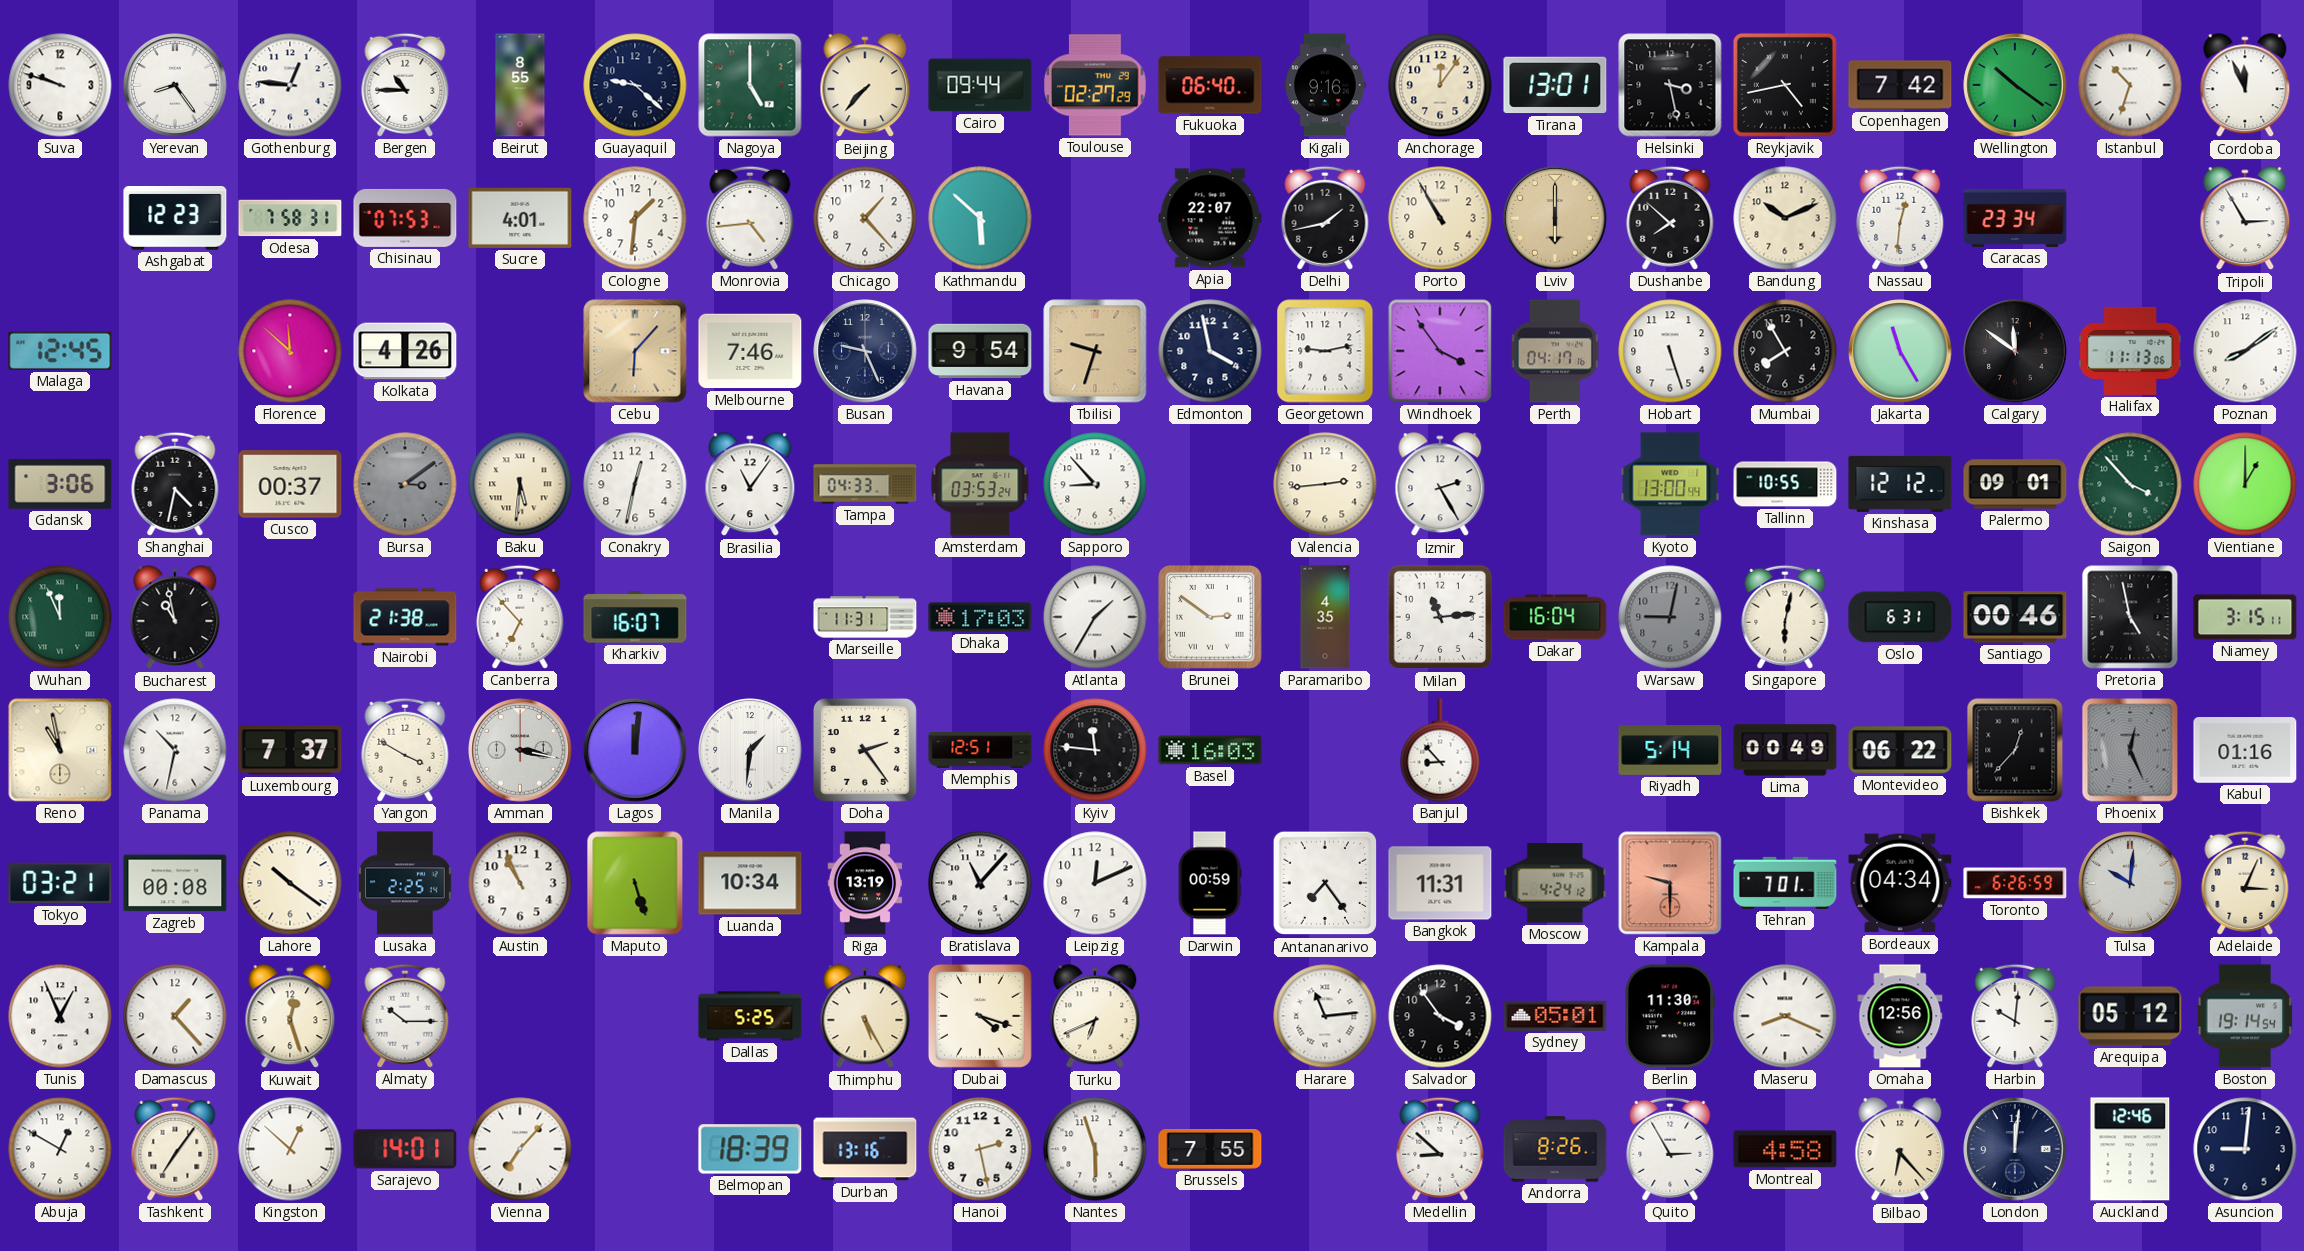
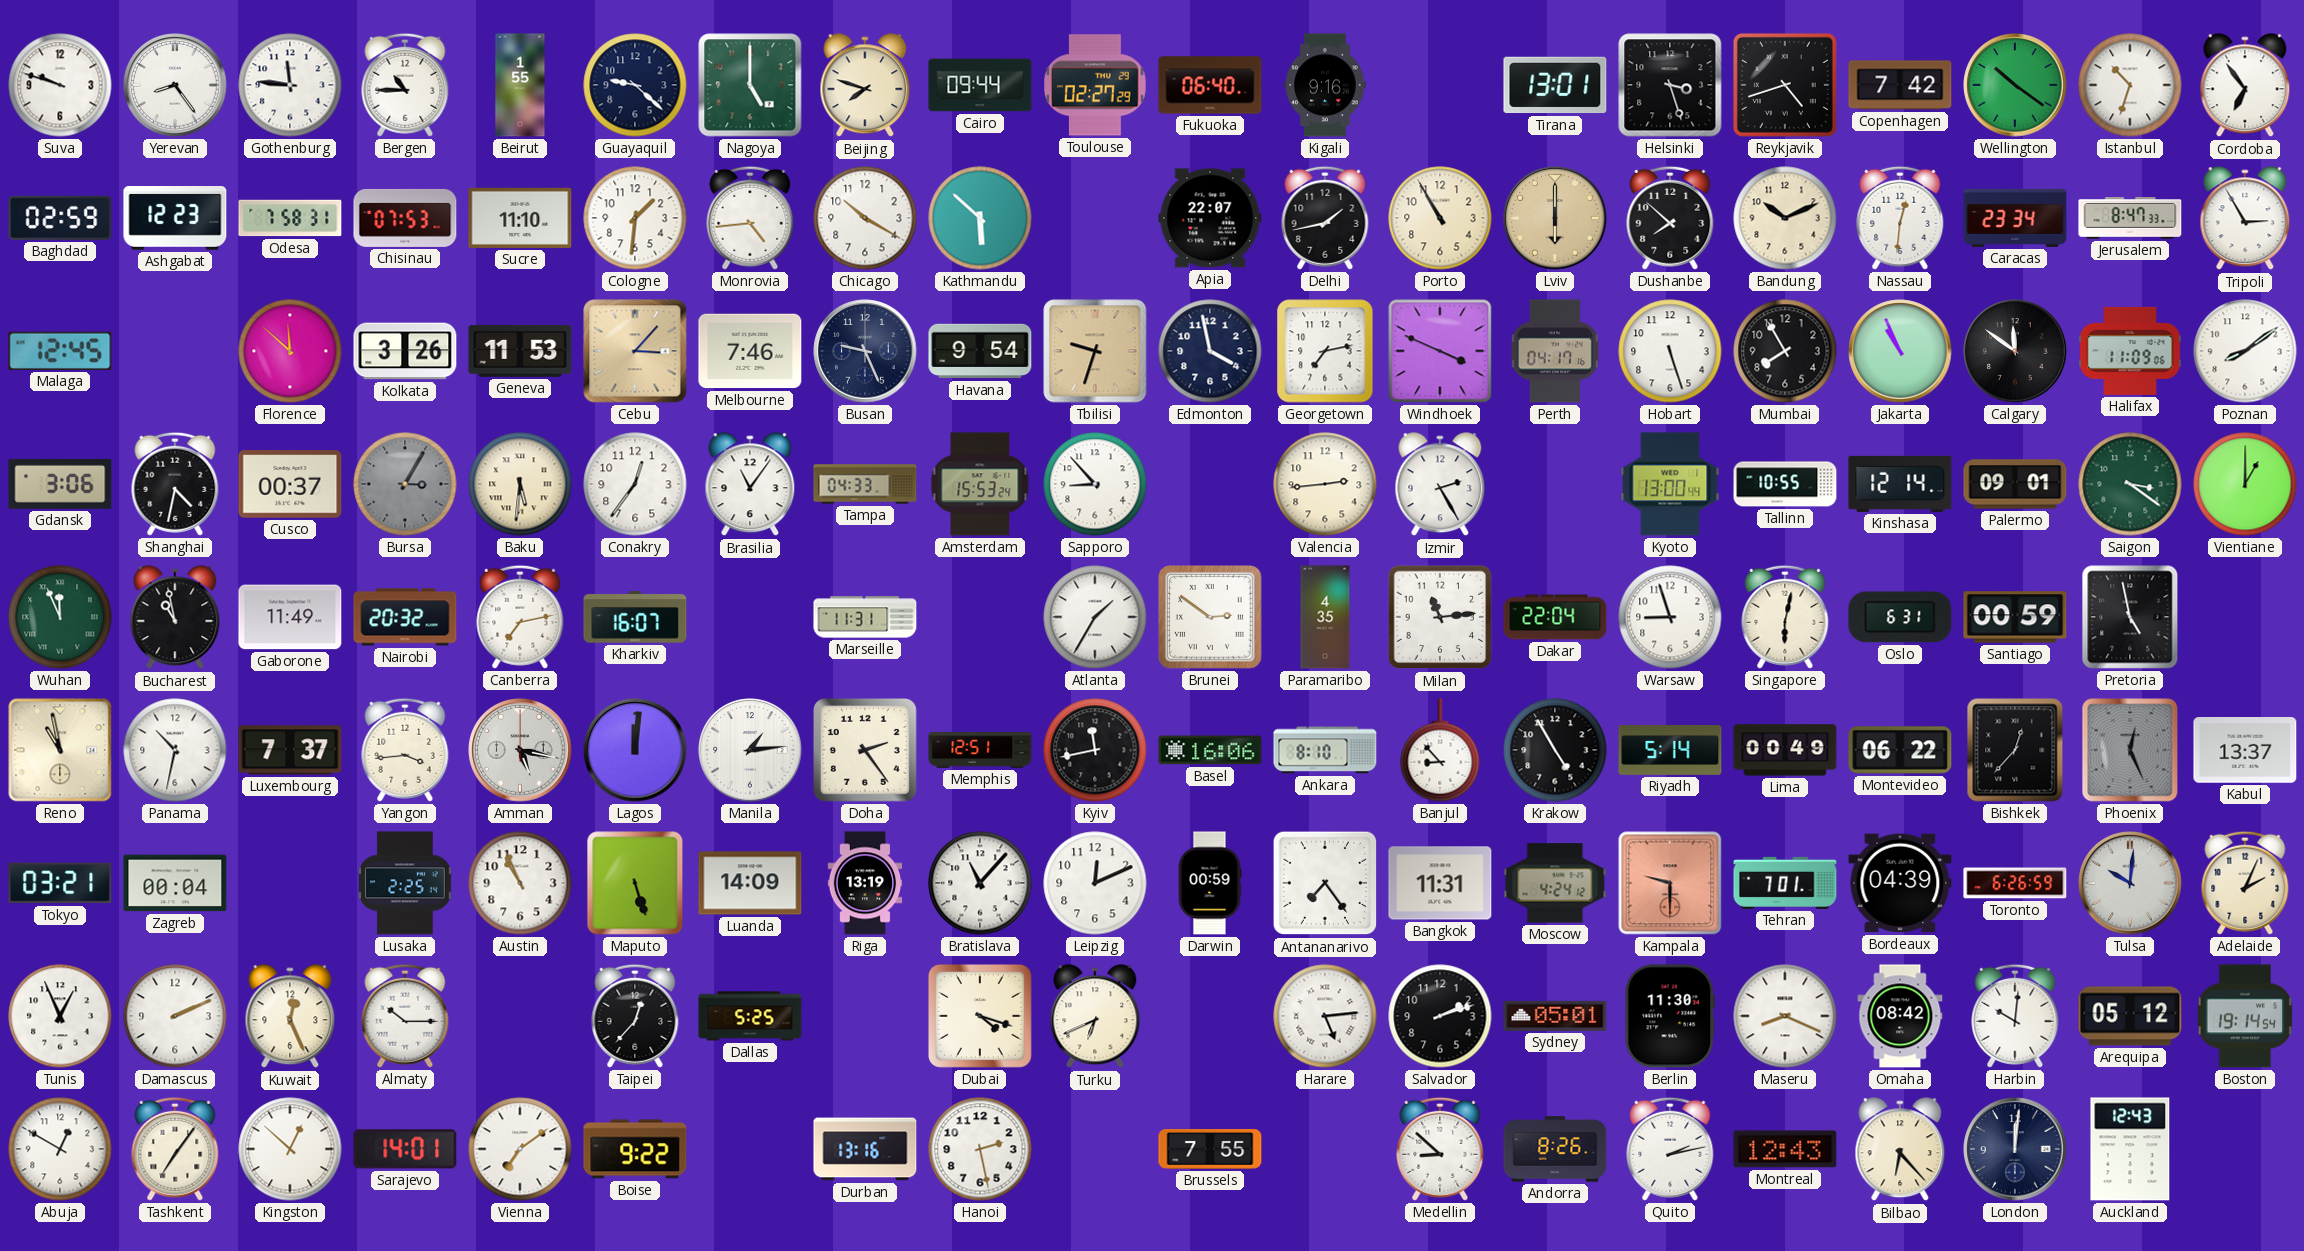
Gothenburg: 12:46 -> 11:46 (290, 85)
Beirut: 8:55 -> 1:55 (520, 85)
Beijing: 7:37 -> 7:48 (865, 86)
Anchorage: 12:06 -> none (1440, 85)
Helsinki: 3:28 -> 3:27 (1670, 85)
Reykjavik: 4:43 -> 4:42 (1785, 85)
Cordoba: 11:56 -> 6:54 (2245, 86)
Baghdad: none -> 02:59 (60, 218)
Sucre: 4:01 -> 11:10 (520, 218)
Chicago: 1:23 -> 10:20 (865, 218)
Jerusalem: none -> 8:47 (2130, 219)
Kolkata: 4:26 -> 3:26 (405, 351)
Geneva: none -> 11:53 (520, 351)
Cebu: 6:07 -> 3:07 (635, 351)
Georgetown: 9:13 -> 7:13 (1325, 351)
Windhoek: 3:54 -> 3:49 (1440, 351)
Jakarta: 11:25 -> 10:56 (1900, 351)
Halifax: 11:13 -> 11:09 (2130, 351)
Bursa: 3:09 -> 3:05 (405, 484)
Conakry: 12:32 -> 12:36 (635, 484)
Amsterdam: 03:53 -> 15:53 (980, 484)
Kinshasa: 12:12 -> 12:14 (1900, 484)
Saigon: 3:53 -> 3:21 (2130, 484)
Gaborone: none -> 11:49 (290, 617)
Nairobi: 21:38 -> 20:32 (405, 617)
Canberra: 6:53 -> 7:13 (520, 617)
Dhaka: 17:03 -> none (980, 617)
Dakar: 16:04 -> 22:04 (1555, 617)
Warsaw: 9:02 -> 8:57 (1670, 617)
Warsaw dial: grey -> white (1670, 617)
Santiago: 00:46 -> 00:59 (2015, 617)
Niamey: 3:15 -> none (2245, 617)
Yangon: 3:50 -> 3:44 (405, 750)
Amman: 3:17 -> 5:17 (520, 750)
Manila: 1:31 -> 1:14 (750, 750)
Kyiv: 11:46 -> 11:43 (1095, 750)
Basel: 16:03 -> 16:06 (1210, 750)
Ankara: none -> 8:10 (1325, 750)
Krakow: none -> 4:55 (1555, 750)
Kabul: 01:16 -> 13:37 (2245, 751)
Zagreb: 00:08 -> 00:04 (175, 883)
Lahore: 10:21 -> none (290, 883)
Luanda: 10:34 -> 14:09 (750, 883)
Bordeaux: 04:34 -> 04:39 (1900, 883)
Adelaide: 3:04 -> 2:04 (2245, 883)
Damascus: 1:23 -> 2:11 (175, 1016)
Kuwait: 12:27 -> 12:26 (290, 1017)
Taipei: none -> 12:37 (635, 1016)
Thimphu: 5:25 -> none (865, 1017)
Harare: 11:14 -> 5:14 (1325, 1016)
Salvador: 3:54 -> 2:12 (1440, 1016)
Omaha: 12:56 -> 08:42 (1900, 1016)
Vienna: 7:07 -> 7:09 (520, 1149)
Boise: none -> 9:22 (635, 1149)
Belmopan: 18:39 -> none (750, 1149)
Nantes: 5:57 -> none (1095, 1149)
Quito: 2:55 -> 2:13 (1670, 1149)
Montreal: 4:58 -> 12:43 (1785, 1149)
Auckland: 12:46 -> 12:43 (2130, 1149)
Asuncion: 9:01 -> none (2245, 1149)
